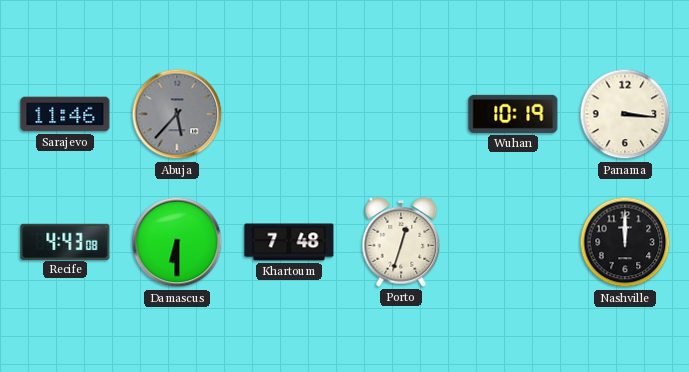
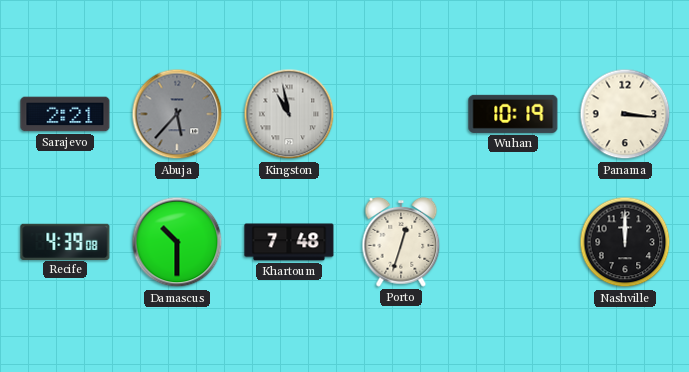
Sarajevo: 11:46 -> 2:21 (65, 114)
Kingston: none -> 10:58 (289, 114)
Recife: 4:43 -> 4:39 (65, 241)
Damascus: 6:30 -> 10:30 (177, 242)
